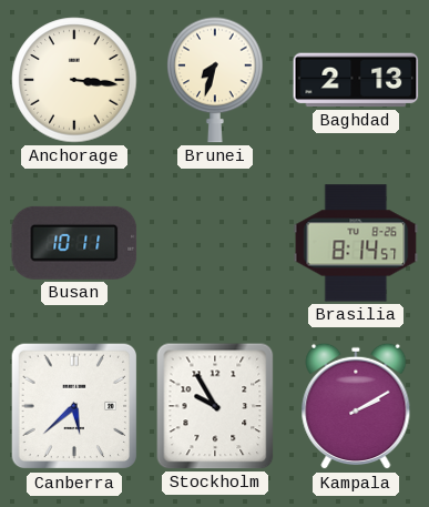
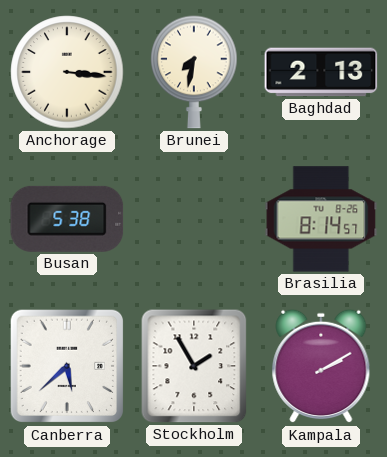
Brunei: 7:33 -> 7:32 (194, 72)
Busan: 10:11 -> 5:38 (67, 219)
Stockholm: 9:55 -> 1:55 (194, 366)
